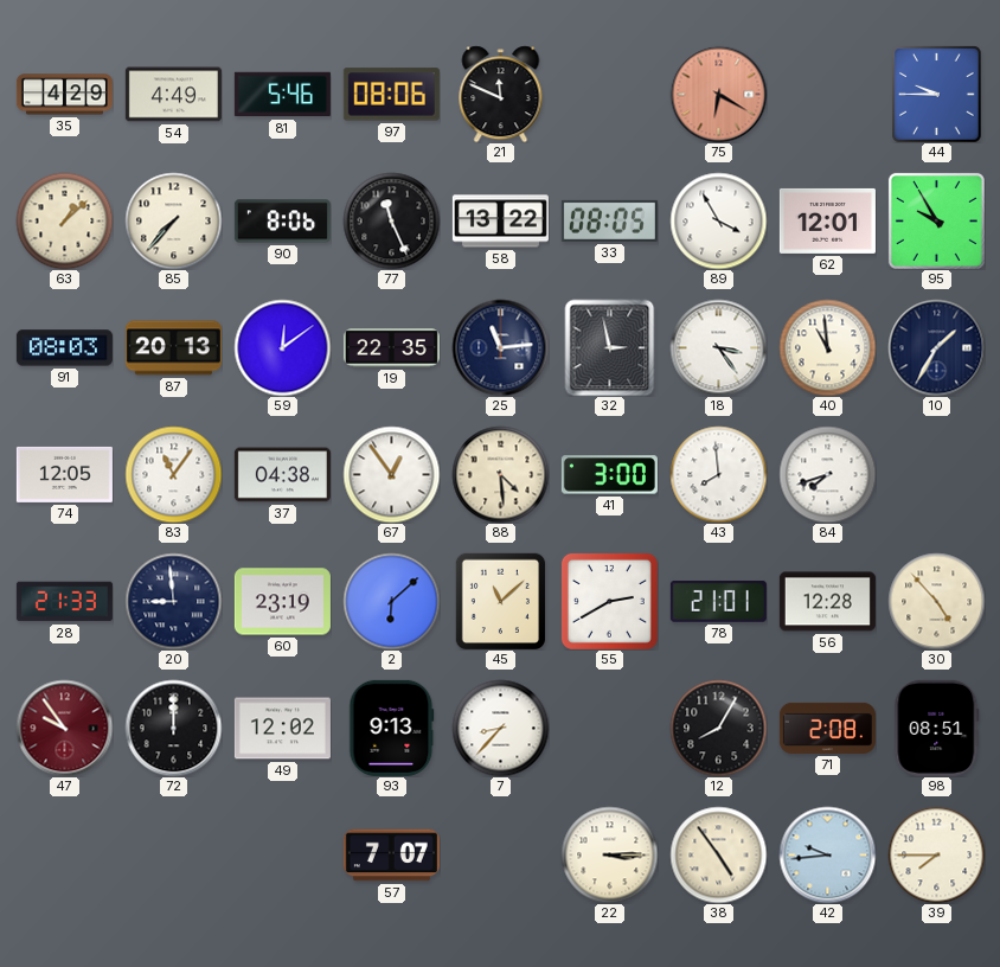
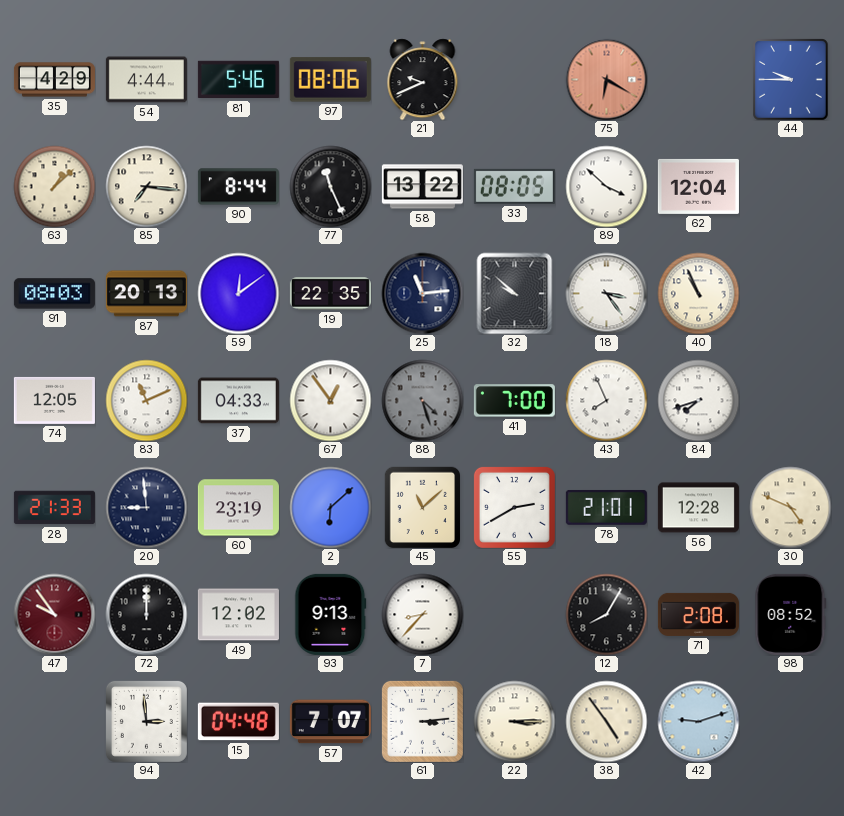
54: 4:49 -> 4:44 (146, 80)
21: 11:49 -> 9:41 (423, 79)
85: 7:37 -> 7:16 (146, 186)
90: 8:06 -> 8:44 (238, 187)
89: 3:55 -> 3:52 (606, 186)
62: 12:01 -> 12:04 (698, 186)
95: 9:55 -> none (936, 220)
32: 2:58 -> 9:52 (515, 293)
40: 10:59 -> 10:56 (698, 293)
10: 1:35 -> none (936, 347)
83: 11:06 -> 11:11 (146, 400)
37: 04:38 -> 04:33 (238, 401)
88: 4:29 -> 4:27 (422, 400)
88 dial: cream -> grey (422, 400)
41: 3:00 -> 7:00 (514, 401)
43: 7:59 -> 7:56 (606, 400)
30: 4:53 -> 4:49 (790, 507)
98: 08:51 -> 08:52 (791, 614)
94: none -> 2:59 (146, 721)
15: none -> 04:48 (238, 722)
61: none -> 3:14 (422, 721)
42: 9:44 -> 9:12 (698, 721)
39: 7:45 -> none (936, 854)
